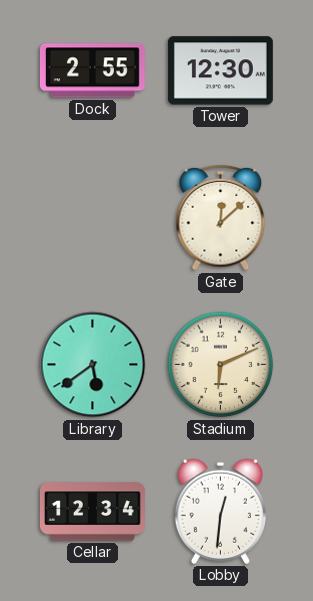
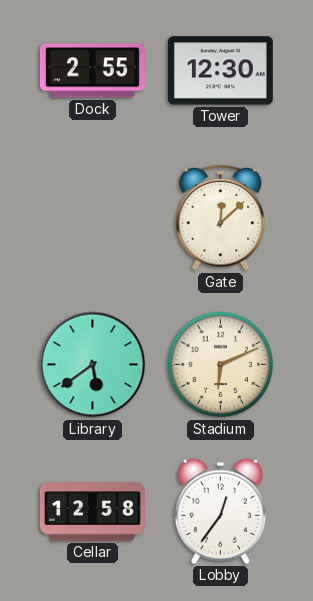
Cellar: 12:34 -> 12:58 (92, 512)
Lobby: 12:31 -> 12:36 (220, 511)
